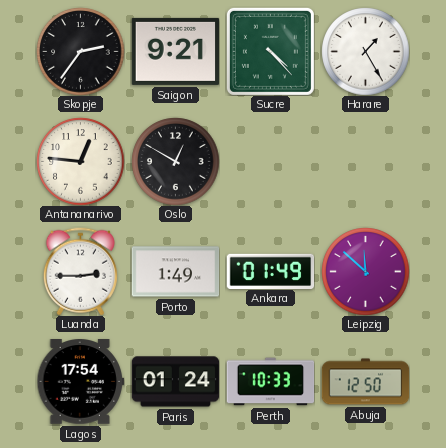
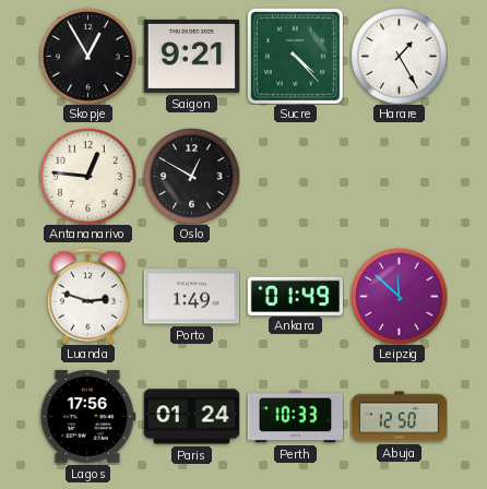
Skopje: 2:36 -> 12:55 (87, 56)
Luanda: 2:45 -> 2:48 (87, 296)
Lagos: 17:54 -> 17:56 (87, 417)
